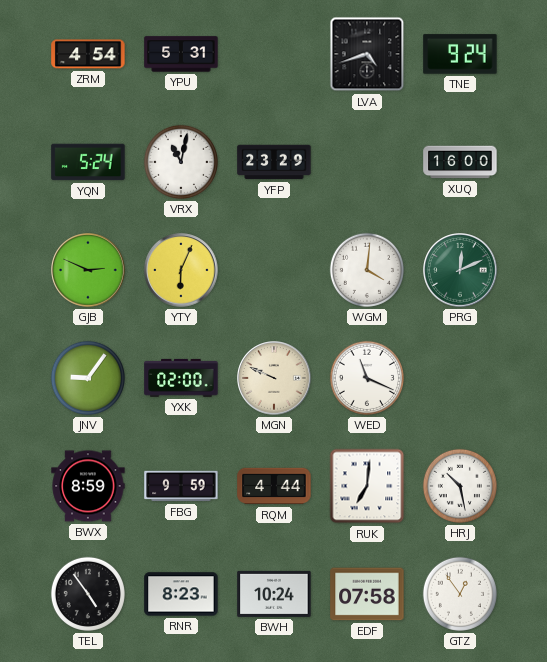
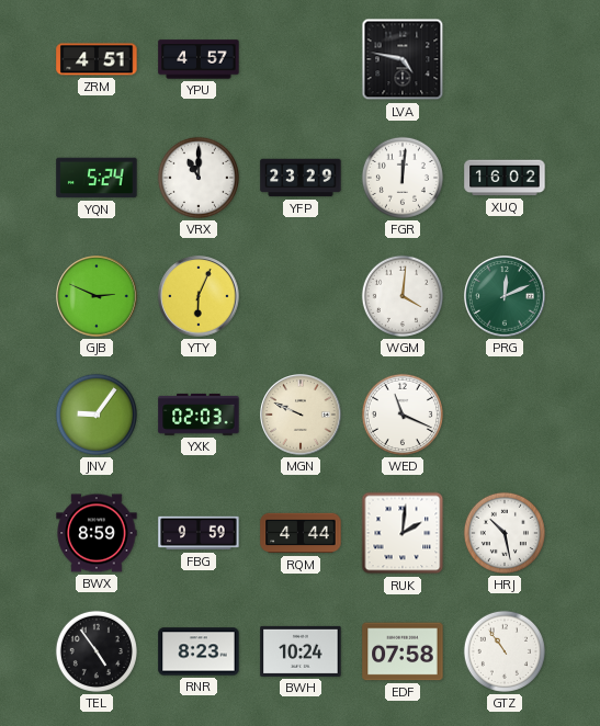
ZRM: 4:54 -> 4:51 (97, 59)
YPU: 5:31 -> 4:57 (199, 59)
LVA: 4:42 -> 4:47 (403, 59)
TNE: 9:24 -> none (460, 54)
VRX: 11:02 -> 11:00 (199, 178)
FGR: none -> 12:01 (403, 178)
XUQ: 16:00 -> 16:02 (505, 178)
YXK: 02:00 -> 02:03 (199, 415)
RUK: 7:01 -> 2:01 (403, 533)
GTZ: 12:54 -> 10:54 (505, 651)
